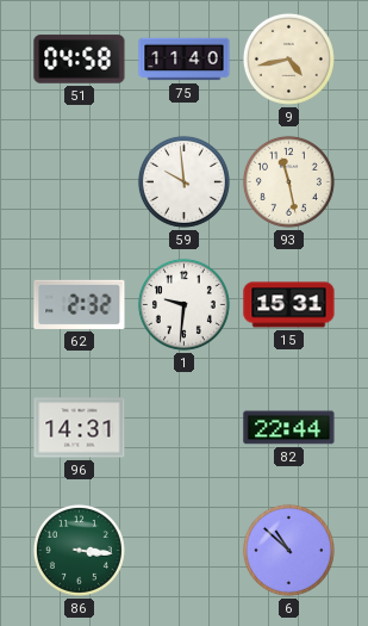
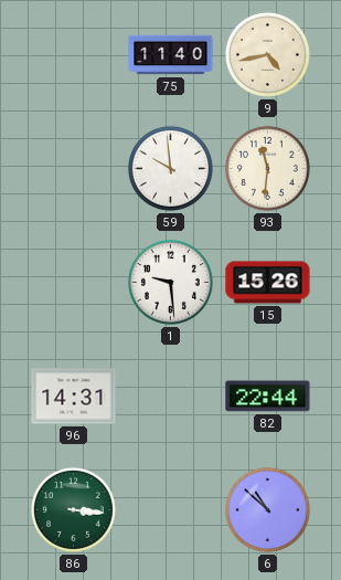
51: 04:58 -> none (80, 60)
93: 11:28 -> 11:31 (267, 168)
62: 2:32 -> none (80, 304)
1: 9:31 -> 9:29 (170, 282)
15: 15:31 -> 15:26 (268, 283)
